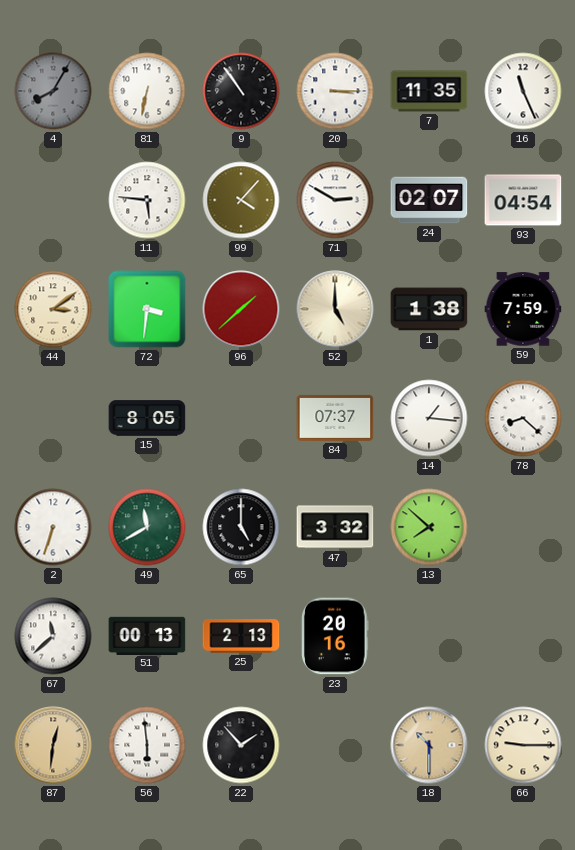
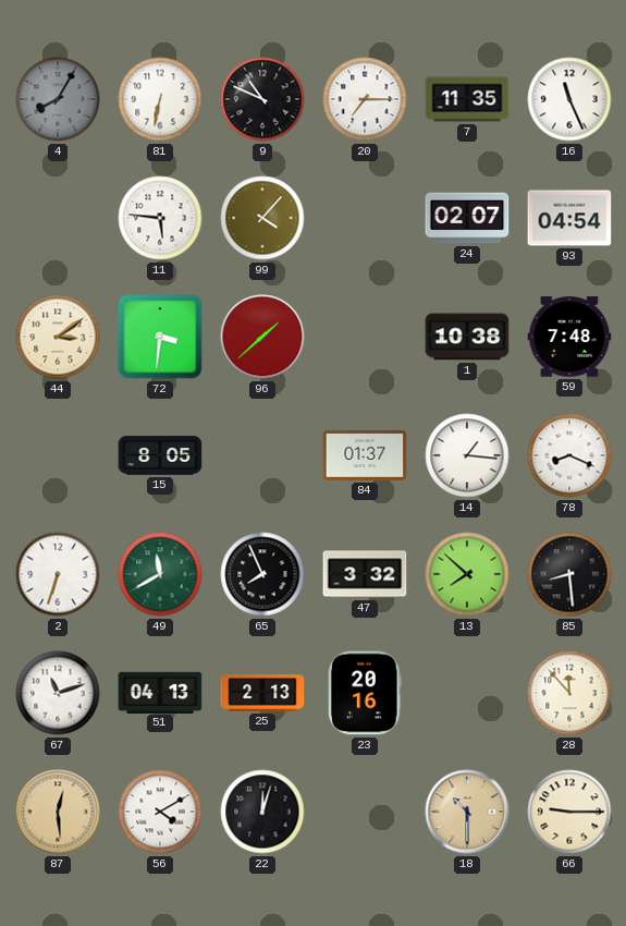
9: 10:54 -> 10:49 (262, 99)
20: 3:15 -> 7:15 (365, 99)
71: 2:50 -> none (335, 200)
52: 5:00 -> none (335, 309)
1: 1:38 -> 10:38 (467, 337)
59: 7:59 -> 7:48 (569, 337)
84: 07:37 -> 01:37 (365, 455)
78: 8:22 -> 8:19 (569, 455)
65: 5:00 -> 7:56 (262, 574)
85: none -> 8:29 (569, 574)
67: 11:38 -> 11:12 (58, 693)
51: 00:13 -> 04:13 (160, 692)
28: none -> 11:53 (569, 693)
87: 12:31 -> 12:29 (58, 812)
56: 5:59 -> 4:10 (160, 812)
22: 1:53 -> 12:03 (262, 812)
